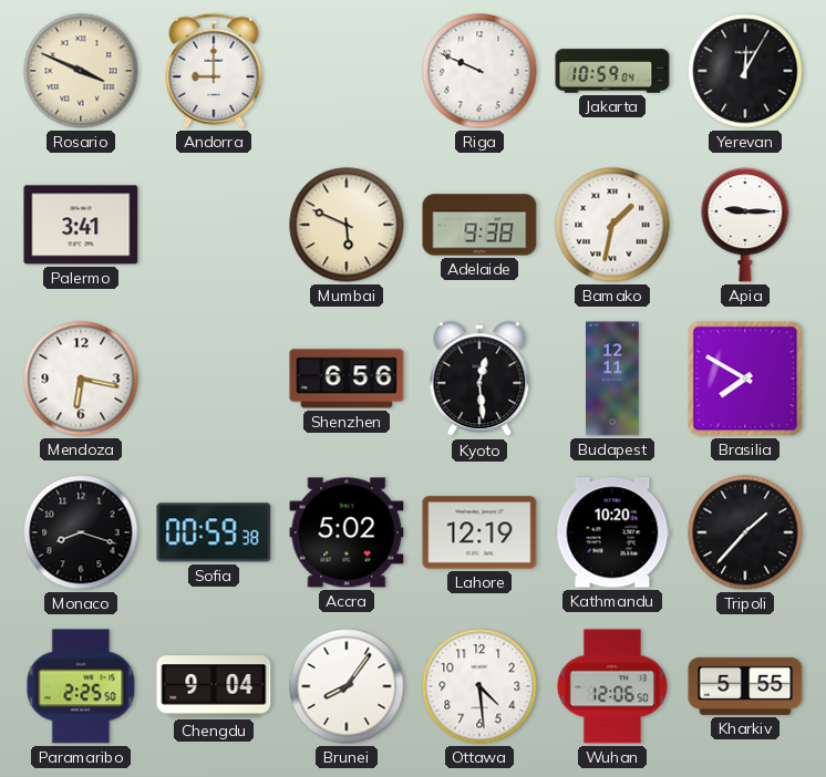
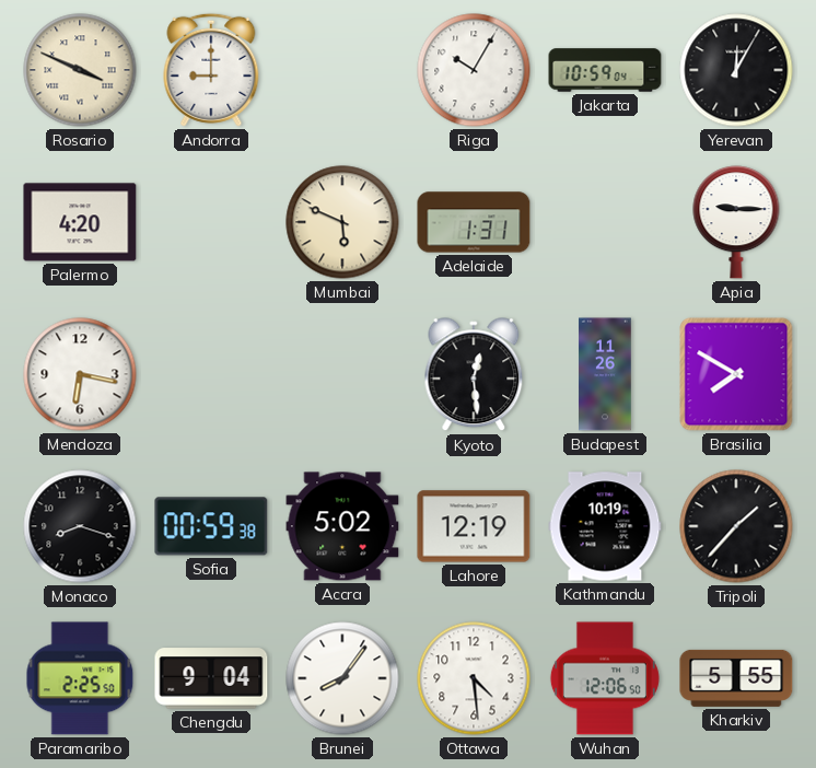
Riga: 9:49 -> 10:05 (474, 70)
Palermo: 3:41 -> 4:20 (80, 222)
Adelaide: 9:38 -> 1:31 (474, 222)
Bamako: 1:32 -> none (612, 225)
Shenzhen: 6:56 -> none (347, 379)
Budapest: 12:11 -> 11:26 (605, 374)
Kathmandu: 10:20 -> 10:19 (605, 526)
